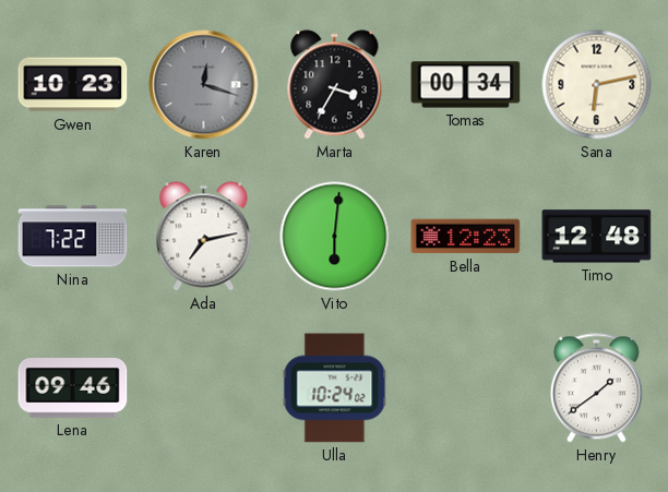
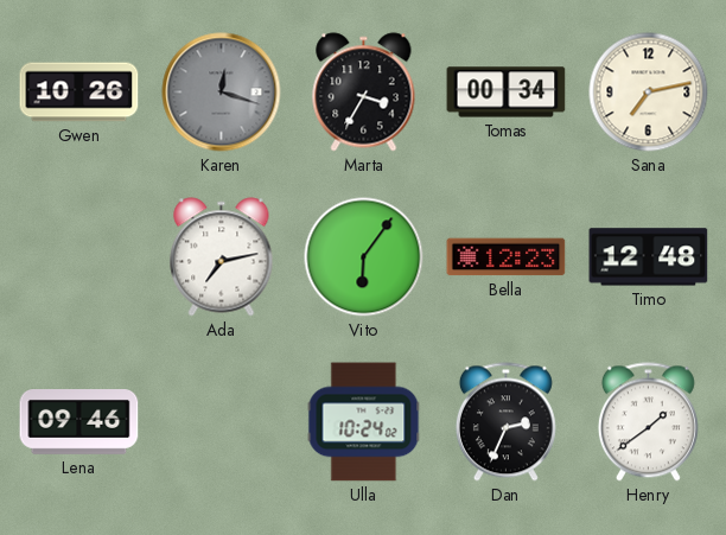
Gwen: 10:23 -> 10:26 (79, 93)
Sana: 6:13 -> 7:13 (649, 93)
Nina: 7:22 -> none (73, 237)
Vito: 6:01 -> 6:06 (364, 257)
Dan: none -> 2:34 (505, 422)
